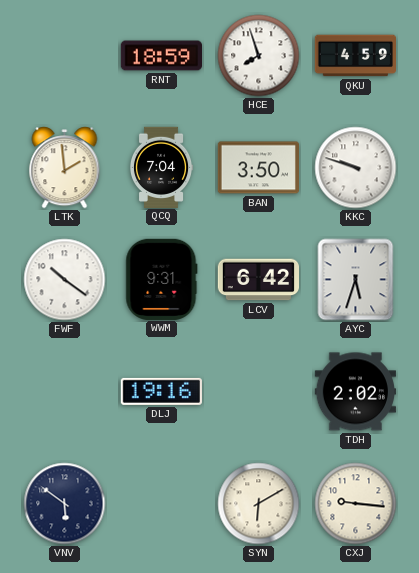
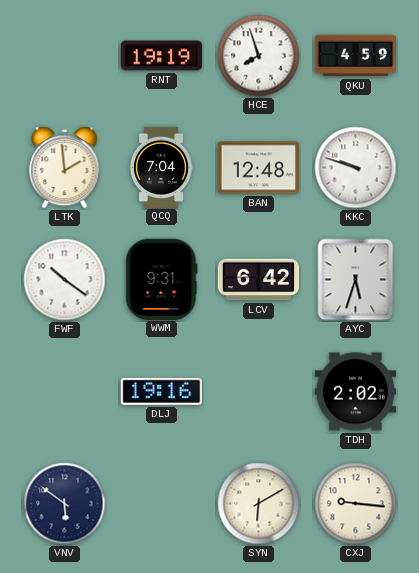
RNT: 18:59 -> 19:19 (161, 56)
BAN: 3:50 -> 12:48 (258, 168)
